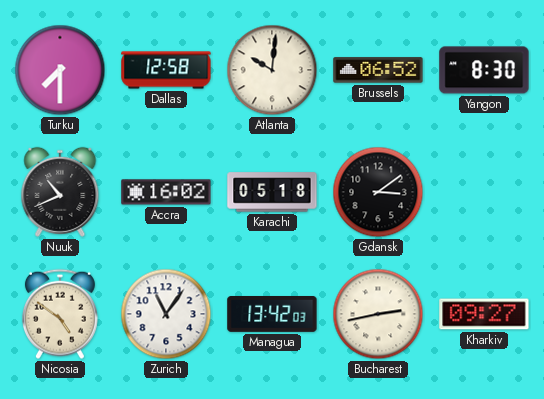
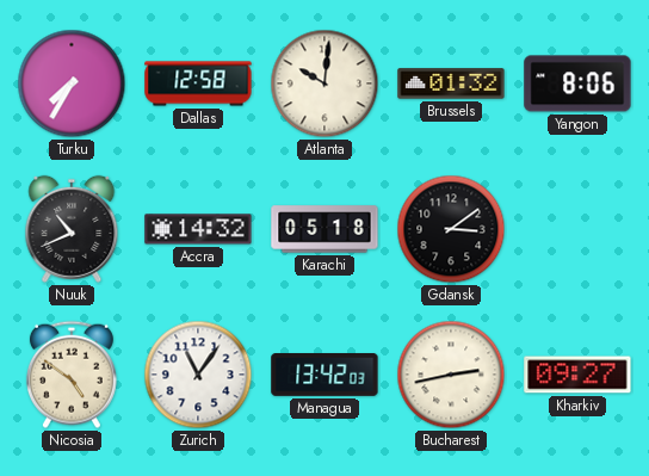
Turku: 7:30 -> 7:35 (72, 84)
Brussels: 06:52 -> 01:32 (451, 84)
Yangon: 8:30 -> 8:06 (577, 84)
Accra: 16:02 -> 14:32 (198, 229)
